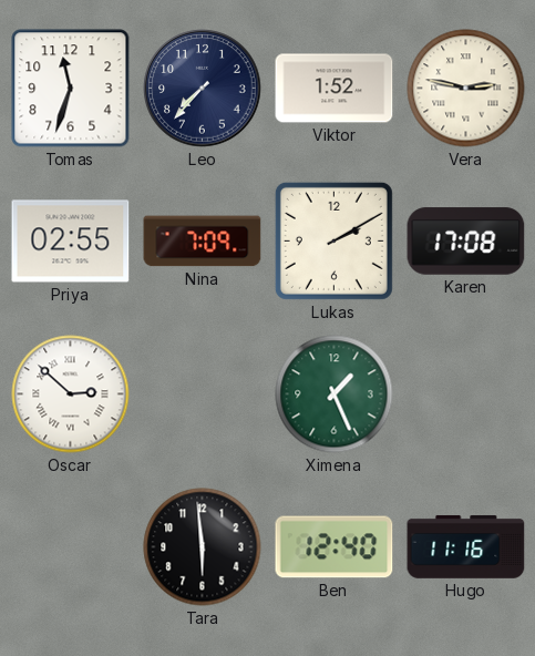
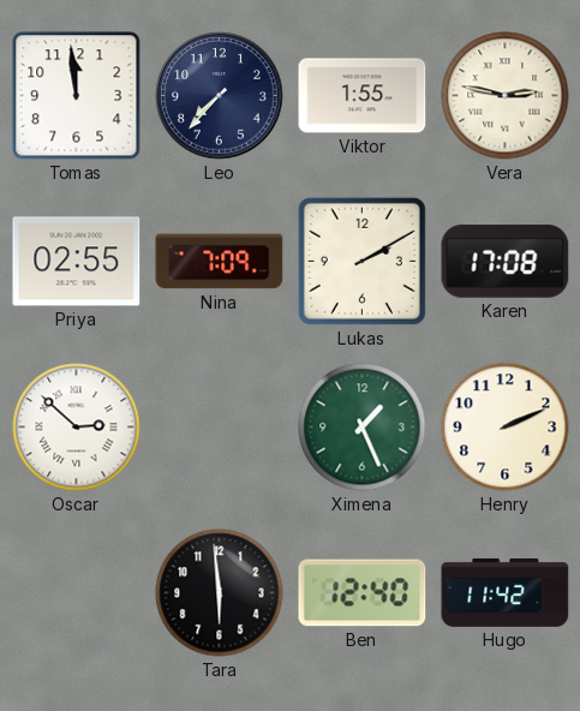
Tomas: 11:33 -> 11:59 (77, 96)
Viktor: 1:52 -> 1:55 (363, 96)
Henry: none -> 2:11 (506, 428)
Hugo: 11:16 -> 11:42 (506, 592)
